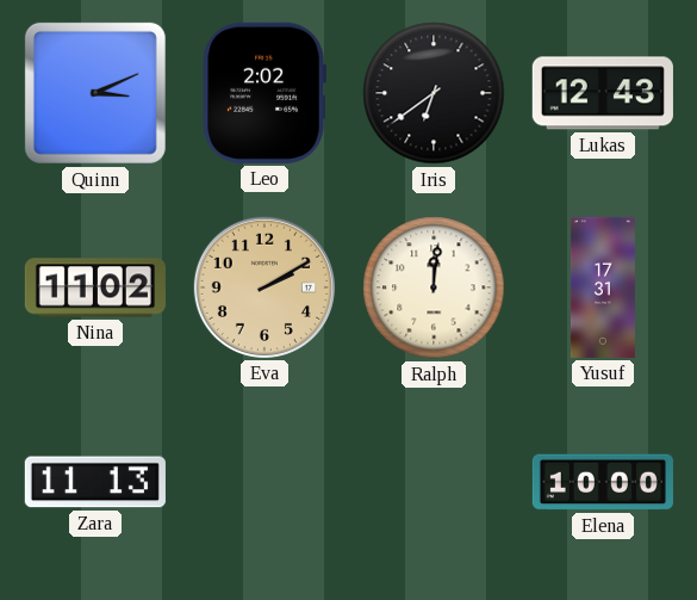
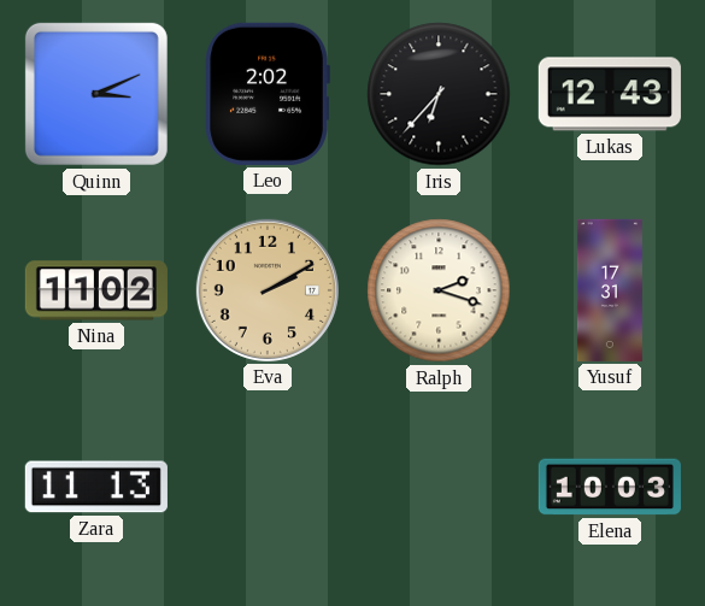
Iris: 6:39 -> 6:37 (439, 94)
Ralph: 12:01 -> 2:18 (439, 290)
Elena: 10:00 -> 10:03 (610, 487)
